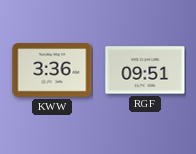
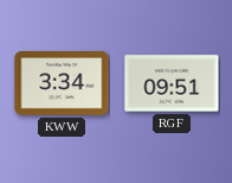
KWW: 3:36 -> 3:34 (62, 83)
